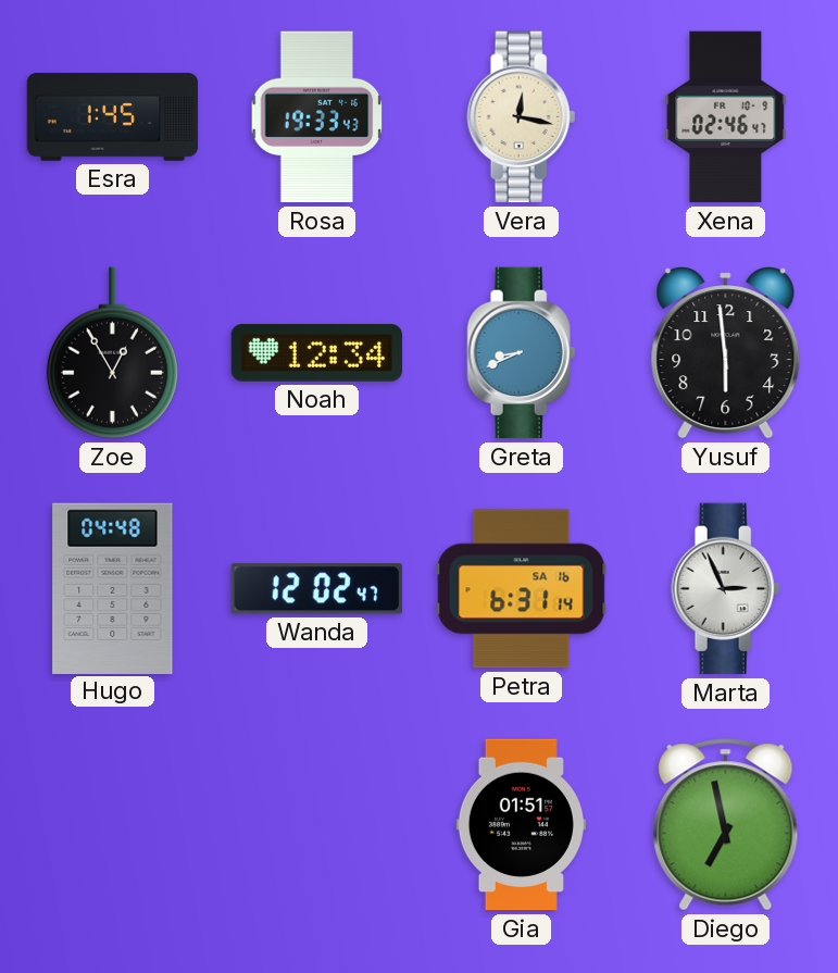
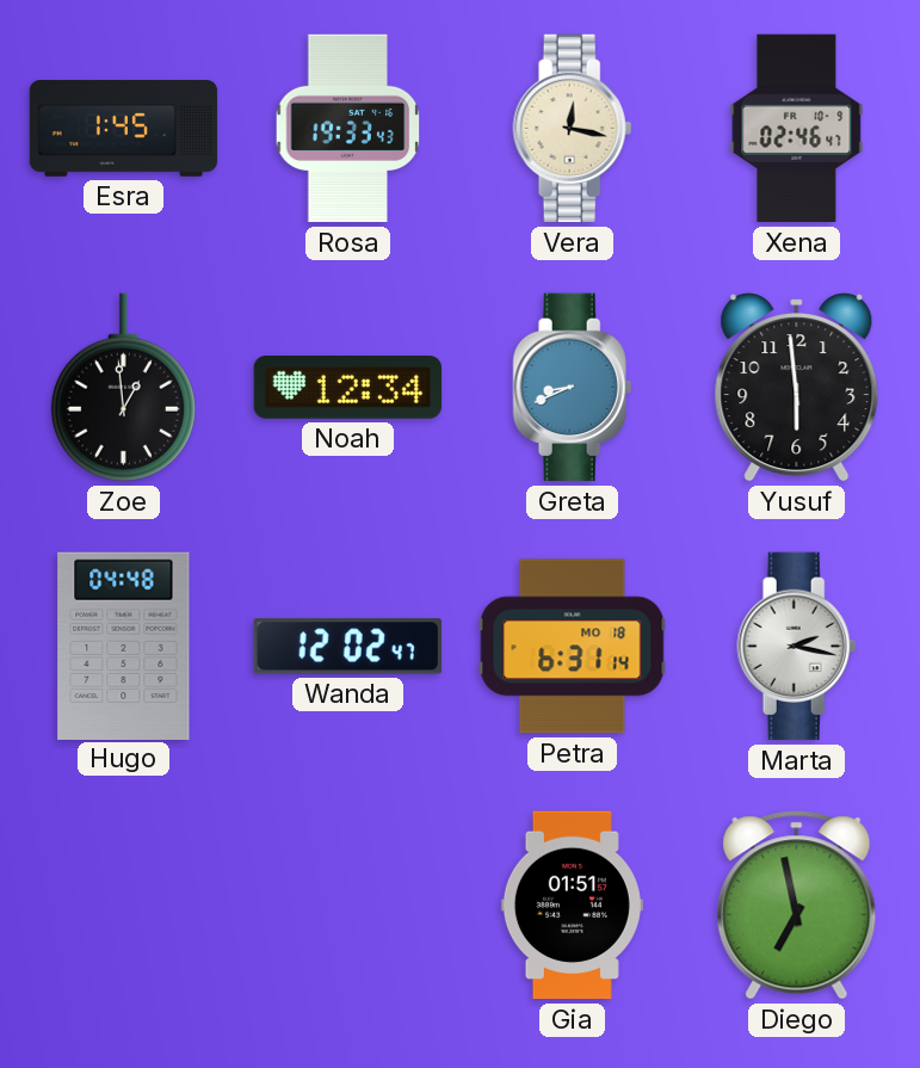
Zoe: 12:55 -> 12:59 (123, 388)
Petra date: SA 16 -> MO 18 (573, 647)
Marta: 2:56 -> 2:17 (797, 647)
